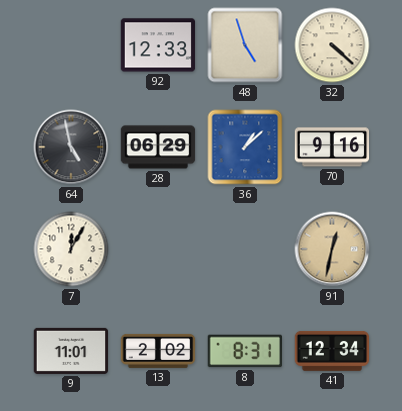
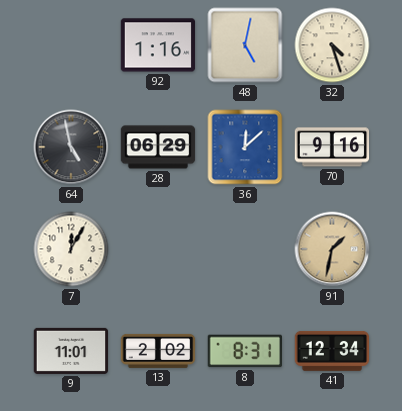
92: 12:33 -> 1:16 (158, 45)
48: 4:57 -> 5:02 (245, 45)
32: 4:22 -> 4:27 (332, 45)
36: 1:08 -> 12:08 (245, 147)
91: 12:32 -> 1:32 (332, 249)
